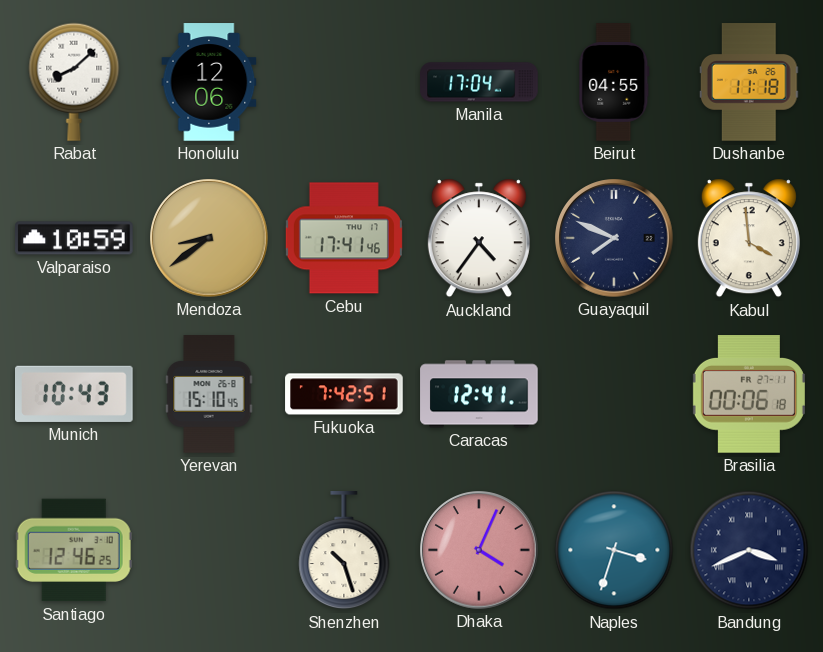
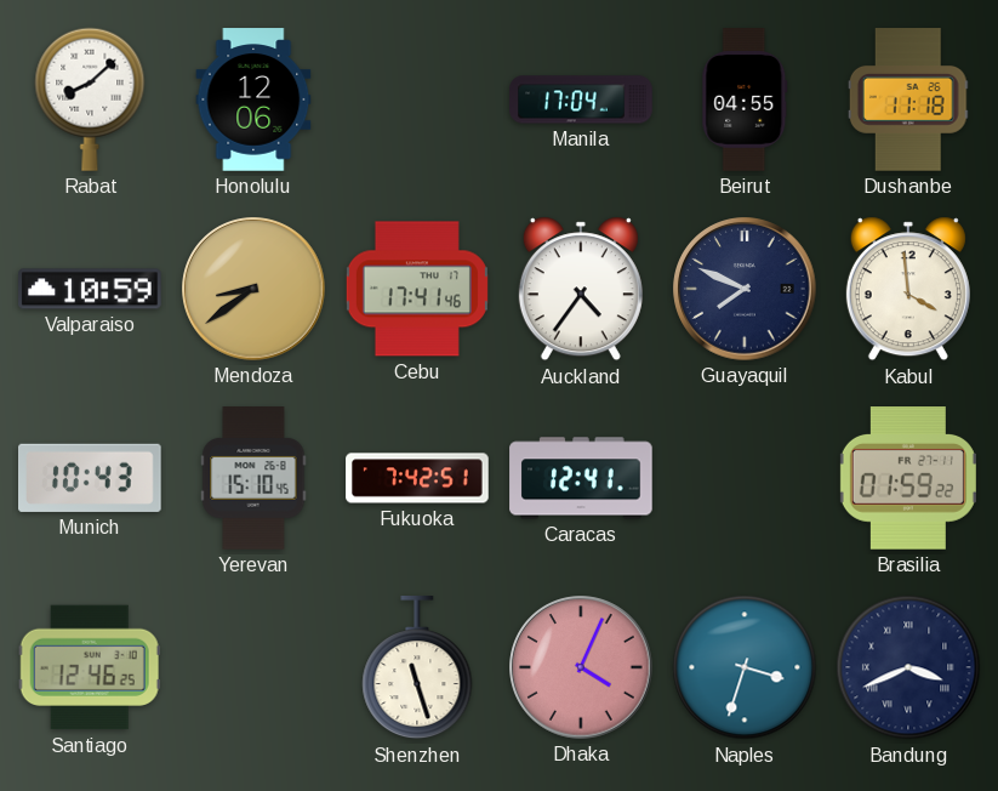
Brasilia: 00:06 -> 01:59 (908, 478)
Shenzhen: 10:27 -> 11:27 (417, 668)
